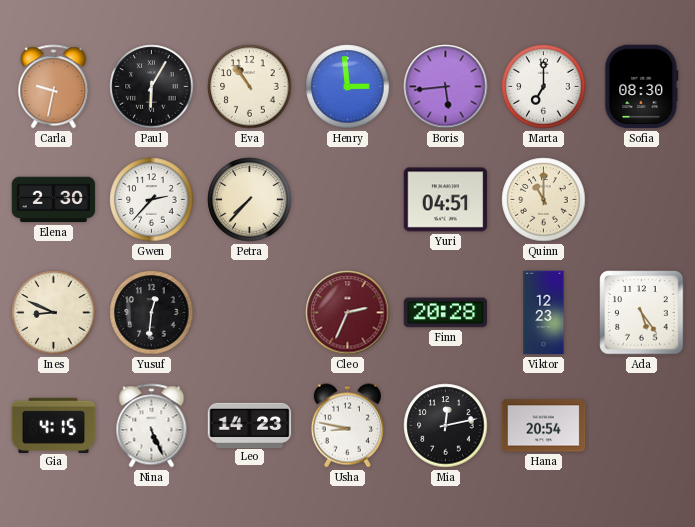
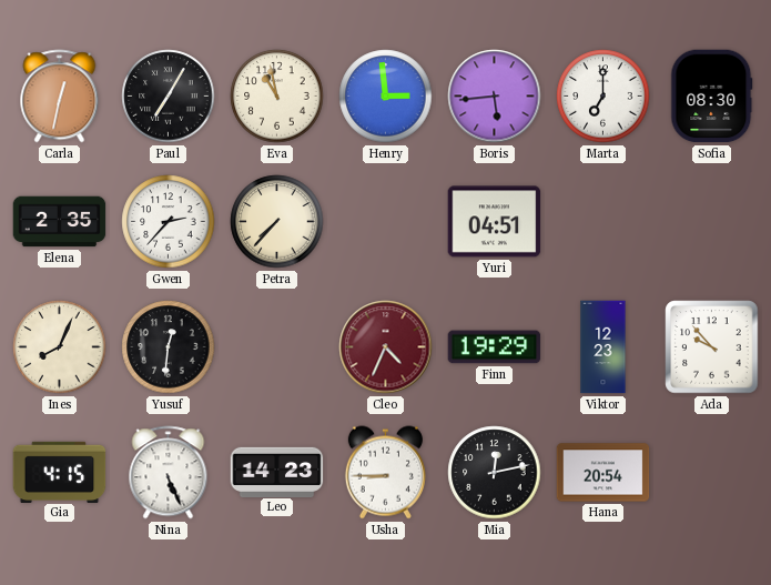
Carla: 9:32 -> 12:32 (60, 97)
Paul: 6:05 -> 7:05 (169, 97)
Eva: 10:54 -> 10:58 (277, 97)
Elena: 2:30 -> 2:35 (60, 222)
Quinn: 11:00 -> none (544, 200)
Ines: 8:49 -> 8:04 (60, 347)
Cleo: 2:34 -> 4:34 (386, 347)
Finn: 20:28 -> 19:29 (495, 347)
Ada: 5:24 -> 9:53 (712, 347)
Usha: 8:47 -> 8:45 (385, 473)
